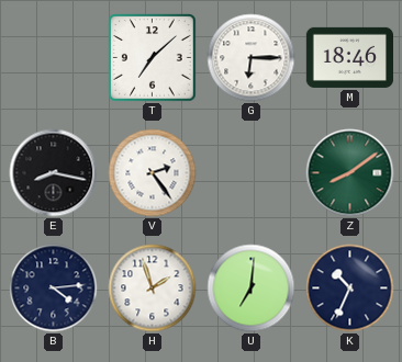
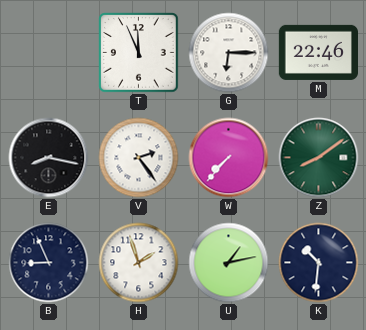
T: 7:08 -> 11:56 (139, 53)
M: 18:46 -> 22:46 (318, 52)
W: none -> 7:37 (229, 158)
B: 4:14 -> 8:56 (49, 263)
U: 7:01 -> 1:13 (229, 263)
K: 10:34 -> 10:31 (319, 263)
